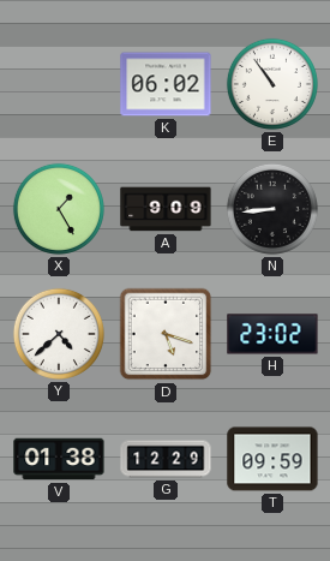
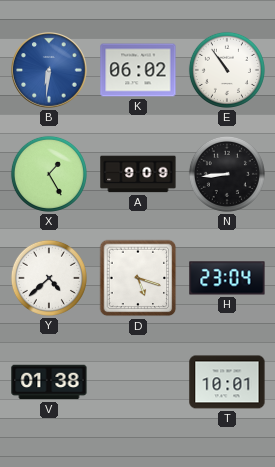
B: none -> 6:31 (49, 70)
H: 23:02 -> 23:04 (227, 278)
G: 12:29 -> none (166, 459)
T: 09:59 -> 10:01 (227, 382)
